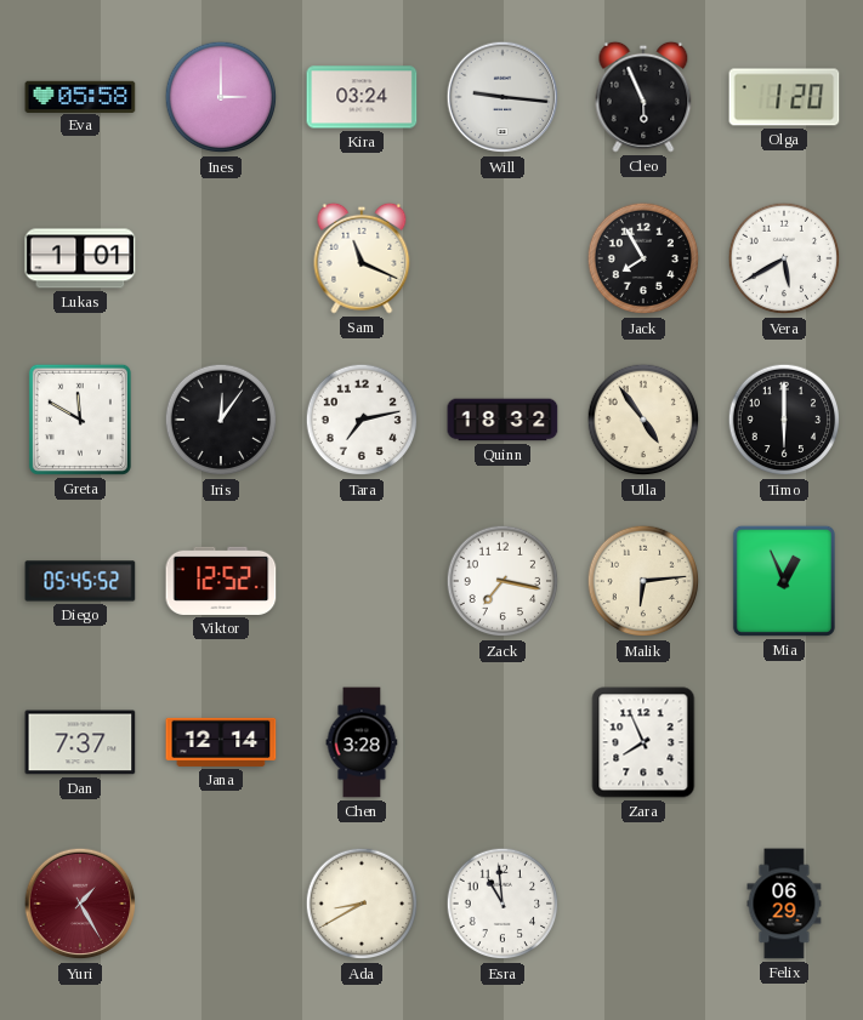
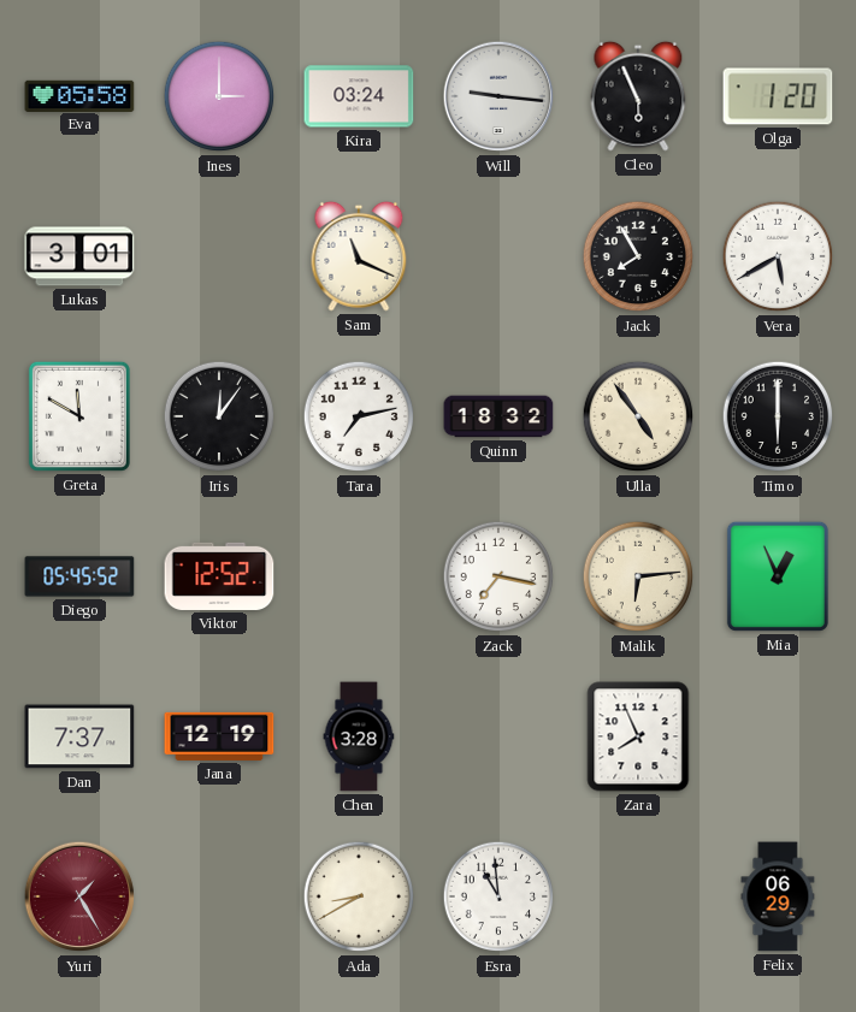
Lukas: 1:01 -> 3:01 (79, 256)
Jana: 12:14 -> 12:19 (219, 736)
